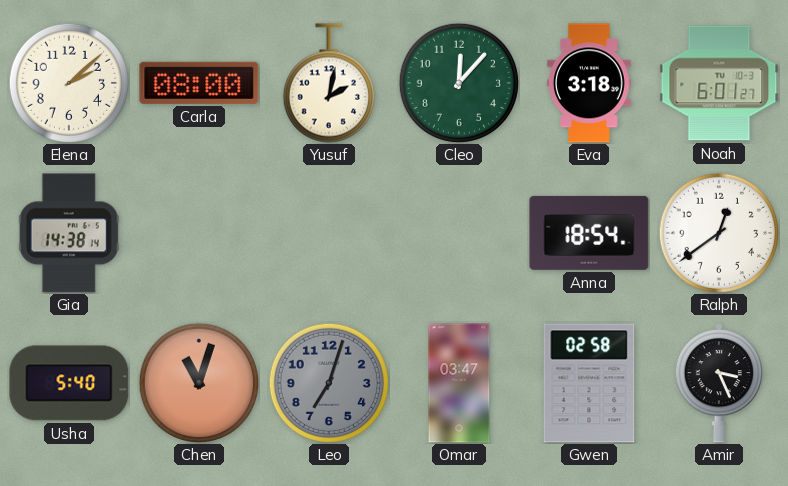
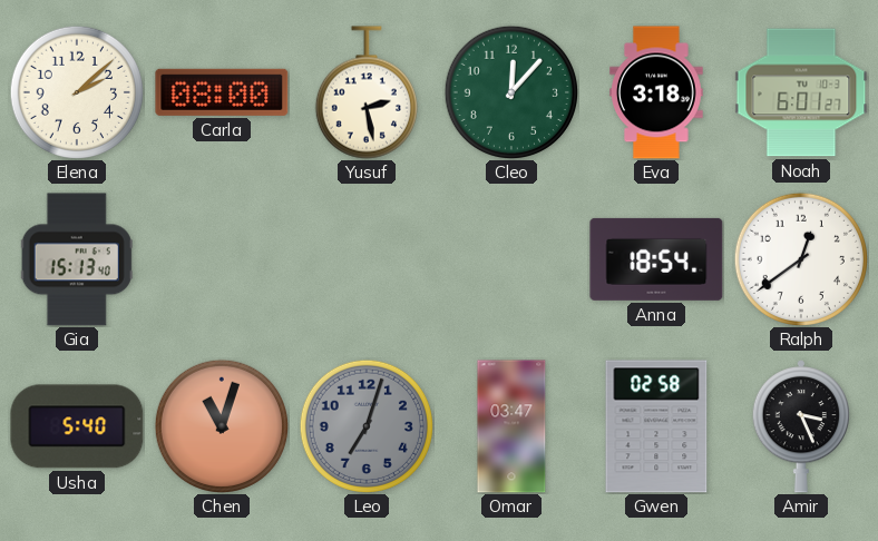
Yusuf: 2:02 -> 2:28 (367, 92)
Gia: 14:38 -> 15:13 (77, 259)
